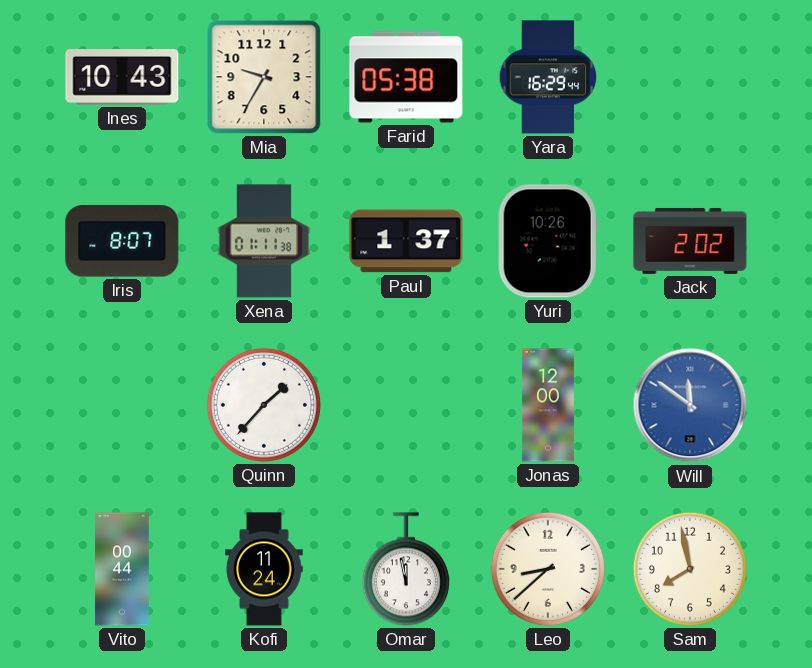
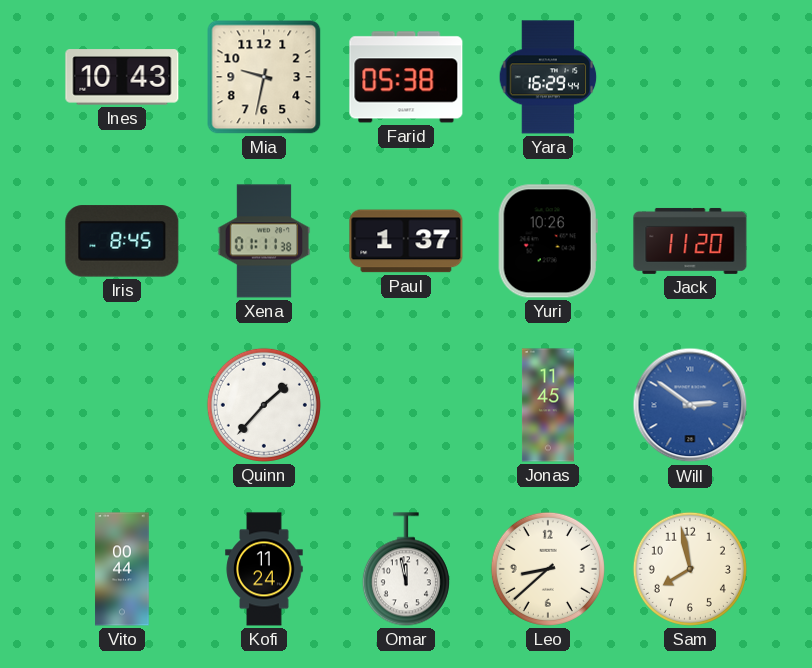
Mia: 9:35 -> 9:32 (264, 77)
Iris: 8:07 -> 8:45 (122, 241)
Jack: 2:02 -> 11:20 (690, 241)
Jonas: 12:00 -> 11:45 (548, 405)
Will: 11:51 -> 2:51 (690, 405)
